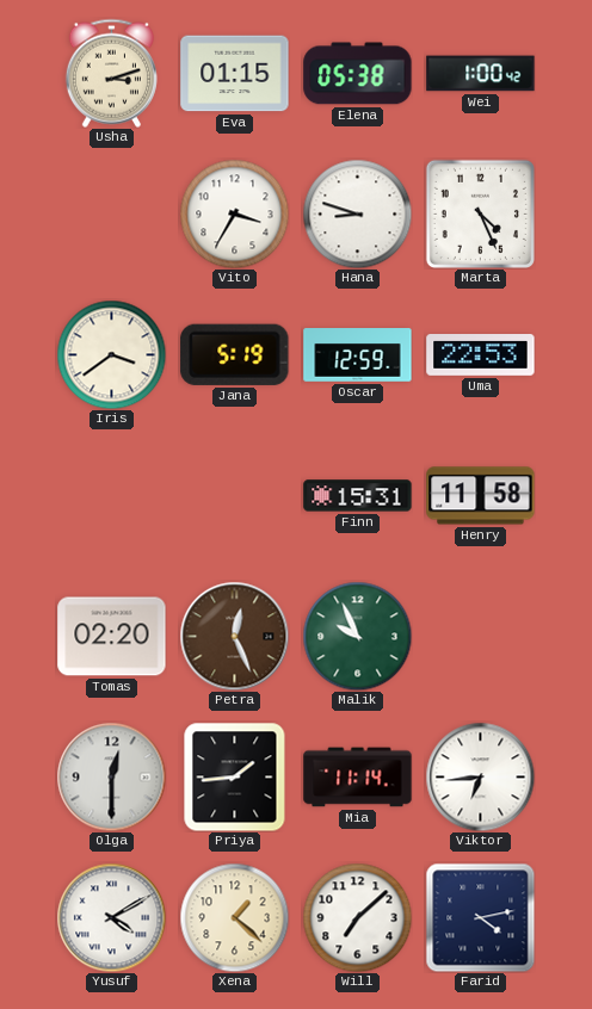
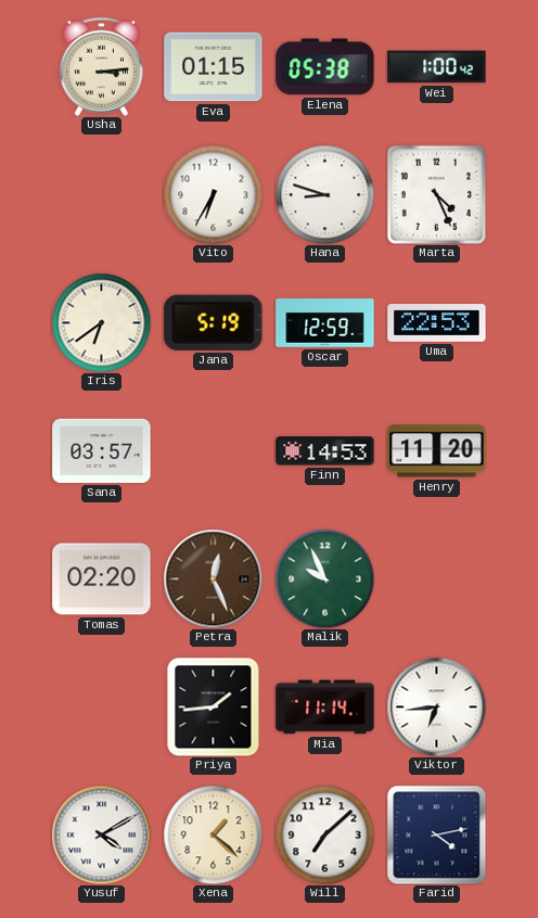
Usha: 3:12 -> 3:14 (101, 66)
Vito: 3:35 -> 6:35 (213, 194)
Iris: 3:39 -> 6:39 (101, 322)
Sana: none -> 03:57 (102, 450)
Finn: 15:31 -> 14:53 (325, 451)
Henry: 11:58 -> 11:20 (437, 451)
Olga: 12:30 -> none (111, 776)
